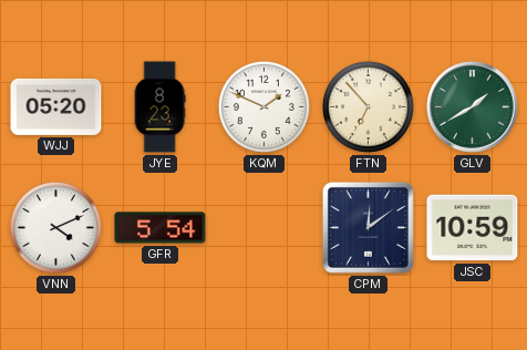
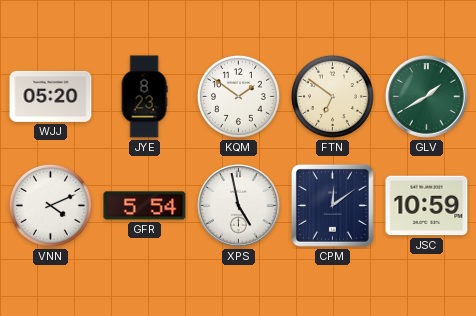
KQM: 1:49 -> 1:51 (238, 96)
FTN: 6:53 -> 6:51 (332, 96)
XPS: none -> 4:58 (239, 206)
